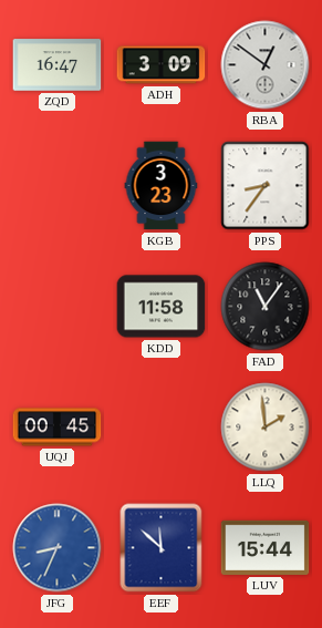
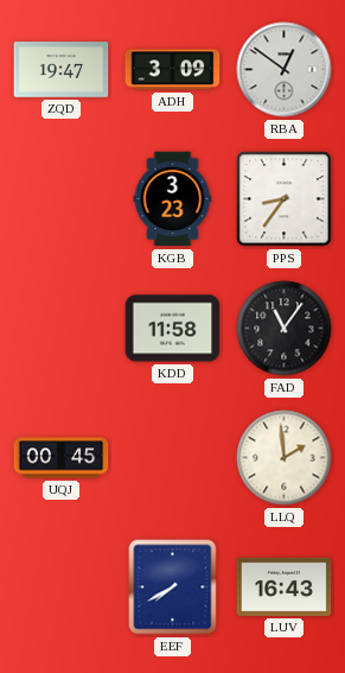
ZQD: 16:47 -> 19:47 (62, 70)
JFG: 8:34 -> none (58, 548)
EEF: 11:52 -> 7:40 (173, 588)
LUV: 15:44 -> 16:43 (285, 586)
